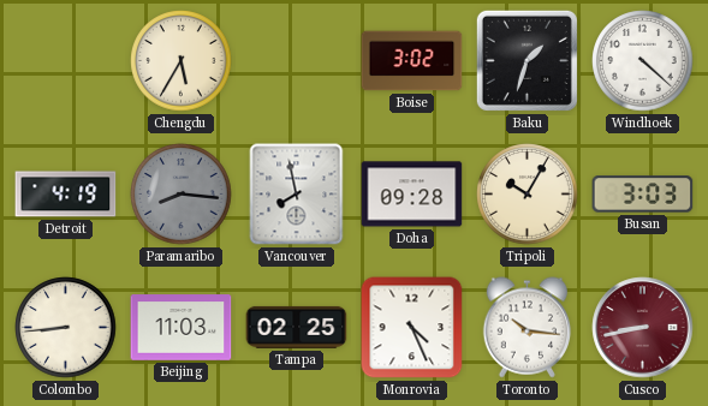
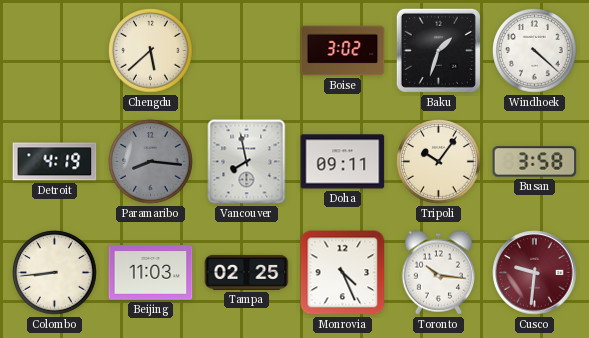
Chengdu: 5:35 -> 5:38 (151, 51)
Doha: 09:28 -> 09:11 (343, 162)
Tripoli: 10:05 -> 10:06 (439, 162)
Busan: 3:03 -> 3:58 (535, 162)
Cusco: 8:43 -> 9:31 (535, 273)
